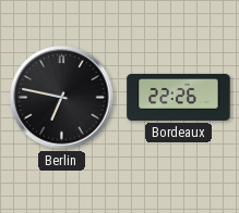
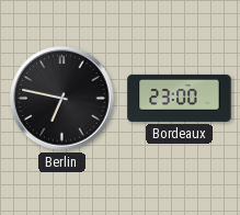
Bordeaux: 22:26 -> 23:00 (180, 98)
